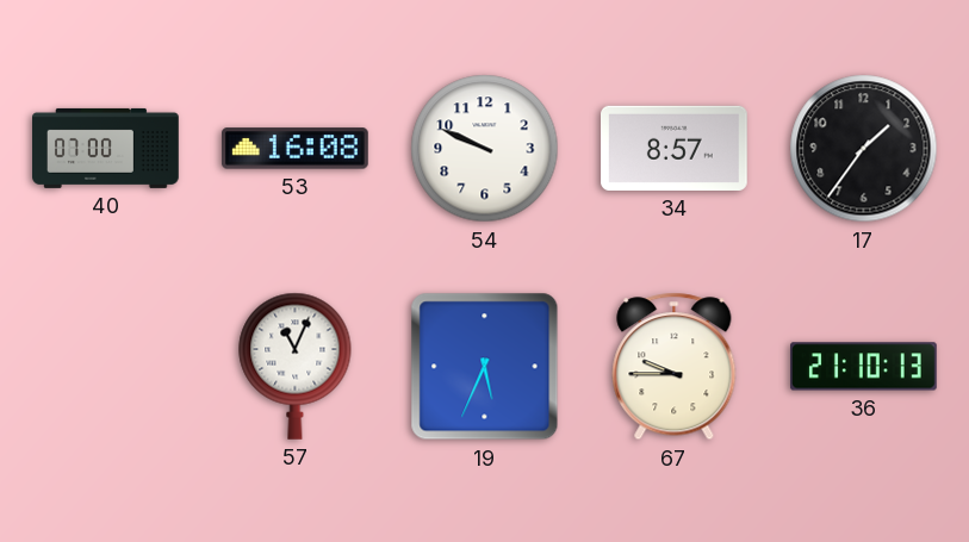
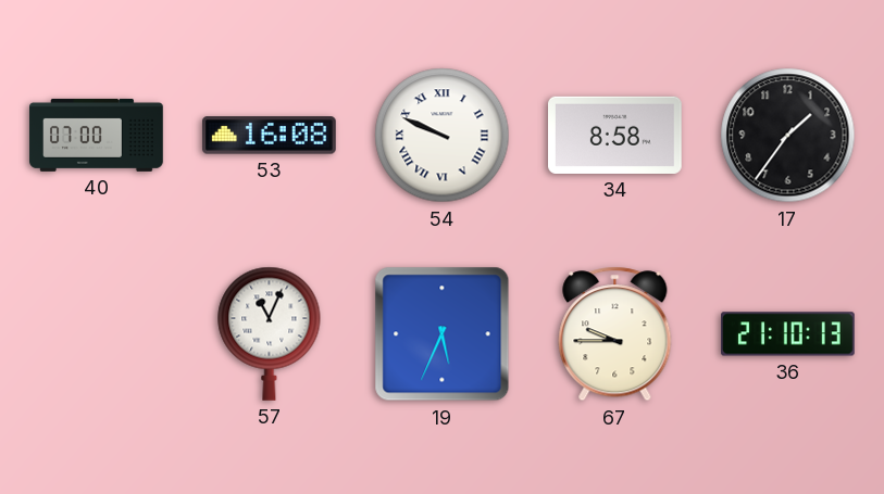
54 numerals: Arabic -> Roman (443, 136)
34: 8:57 -> 8:58 (615, 135)
